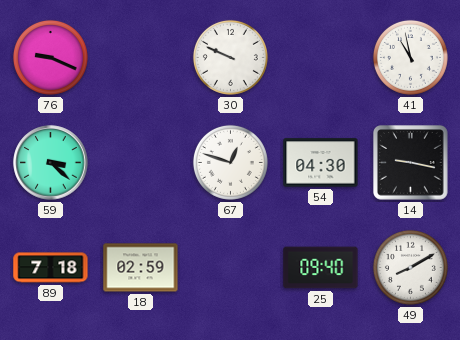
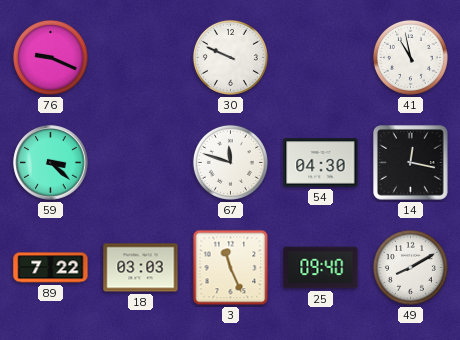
67: 12:48 -> 11:48 (230, 162)
14: 9:17 -> 12:17 (411, 163)
89: 7:18 -> 7:22 (51, 268)
18: 02:59 -> 03:03 (141, 268)
3: none -> 11:26 (231, 268)
